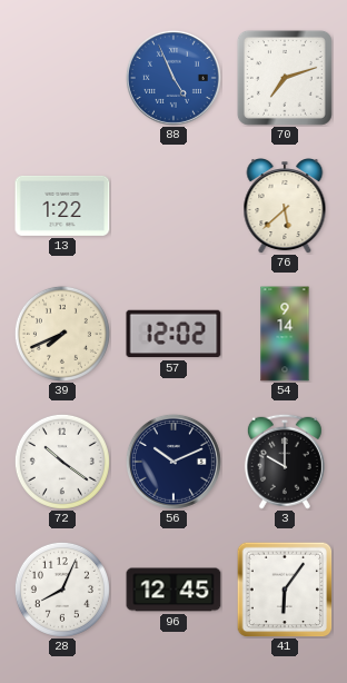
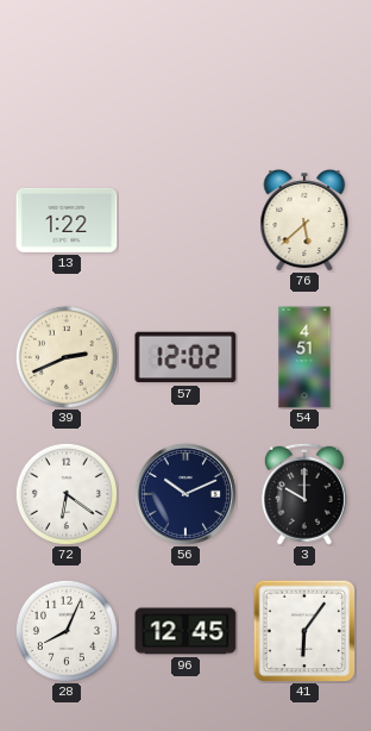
88: 4:56 -> none (173, 78)
70: 7:12 -> none (285, 78)
39: 7:41 -> 2:41 (67, 357)
54: 9:14 -> 4:51 (304, 357)
72: 10:21 -> 6:21 (67, 494)
